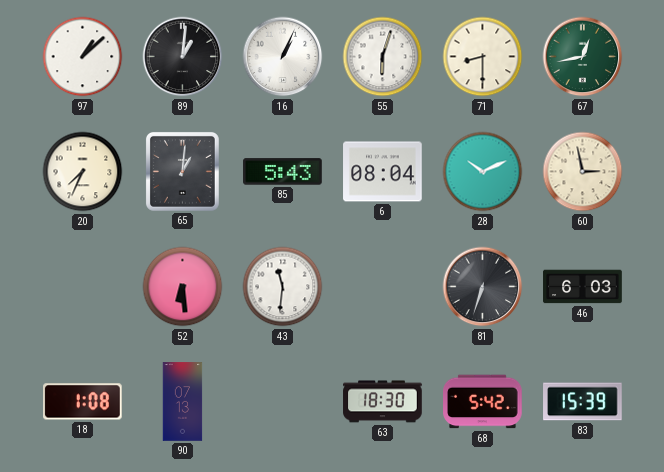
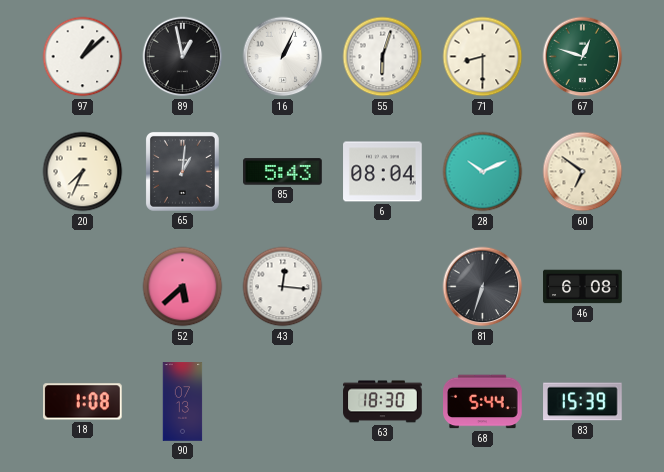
89: 1:01 -> 12:58 (183, 57)
67: 12:43 -> 12:48 (583, 57)
60: 2:58 -> 6:51 (583, 172)
52: 6:29 -> 5:38 (183, 287)
43: 11:31 -> 12:16 (283, 287)
46: 6:03 -> 6:08 (583, 287)
68: 5:42 -> 5:44 (483, 402)
